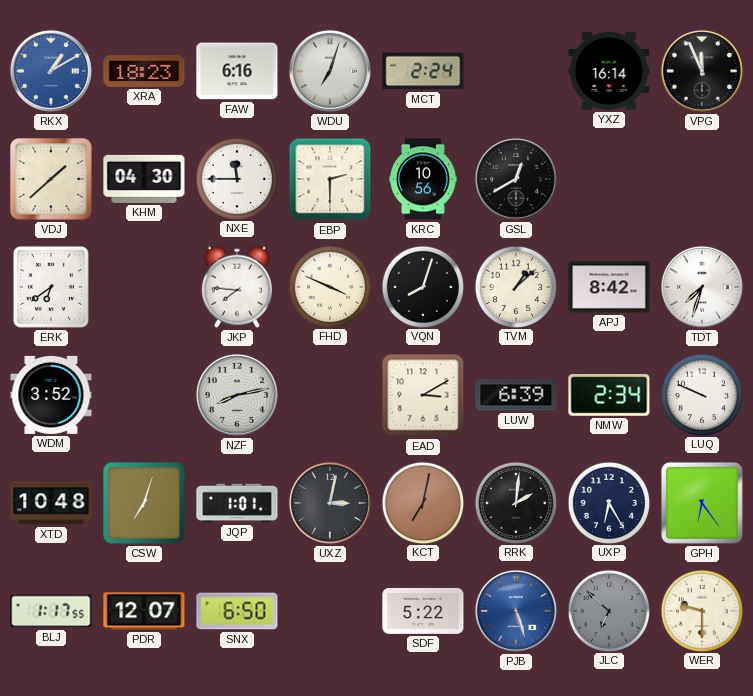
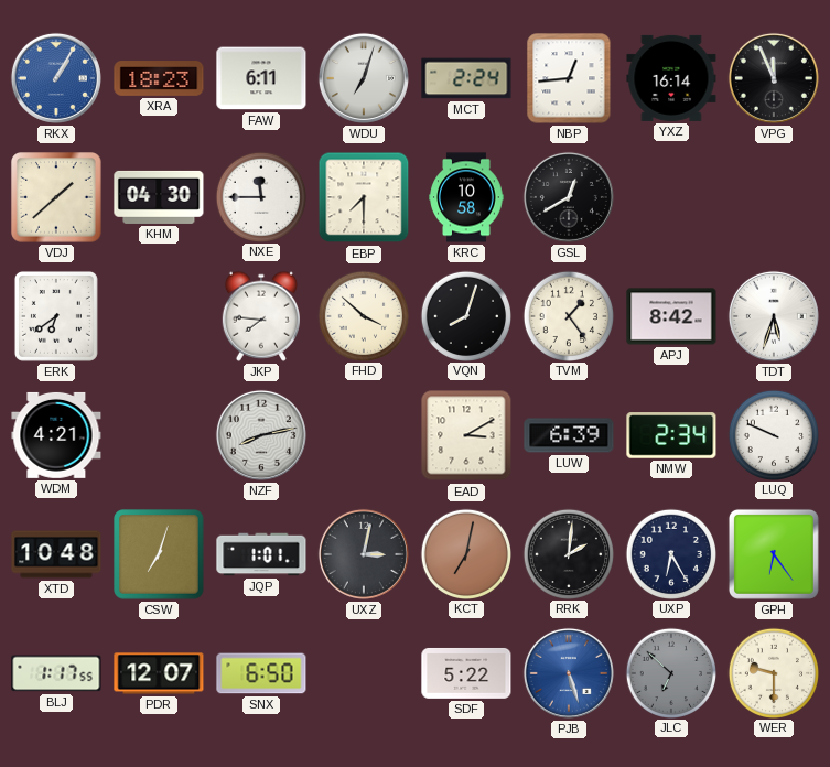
RKX: 1:10 -> 1:05 (56, 78)
FAW: 6:16 -> 6:11 (261, 78)
NBP: none -> 12:44 (569, 78)
EBP: 2:30 -> 7:30 (364, 197)
KRC: 10:56 -> 10:58 (466, 197)
FHD: 3:49 -> 3:52 (363, 315)
TVM: 1:08 -> 1:24 (568, 315)
TDT: 7:33 -> 5:33 (774, 316)
WDM: 3:52 -> 4:21 (56, 435)
